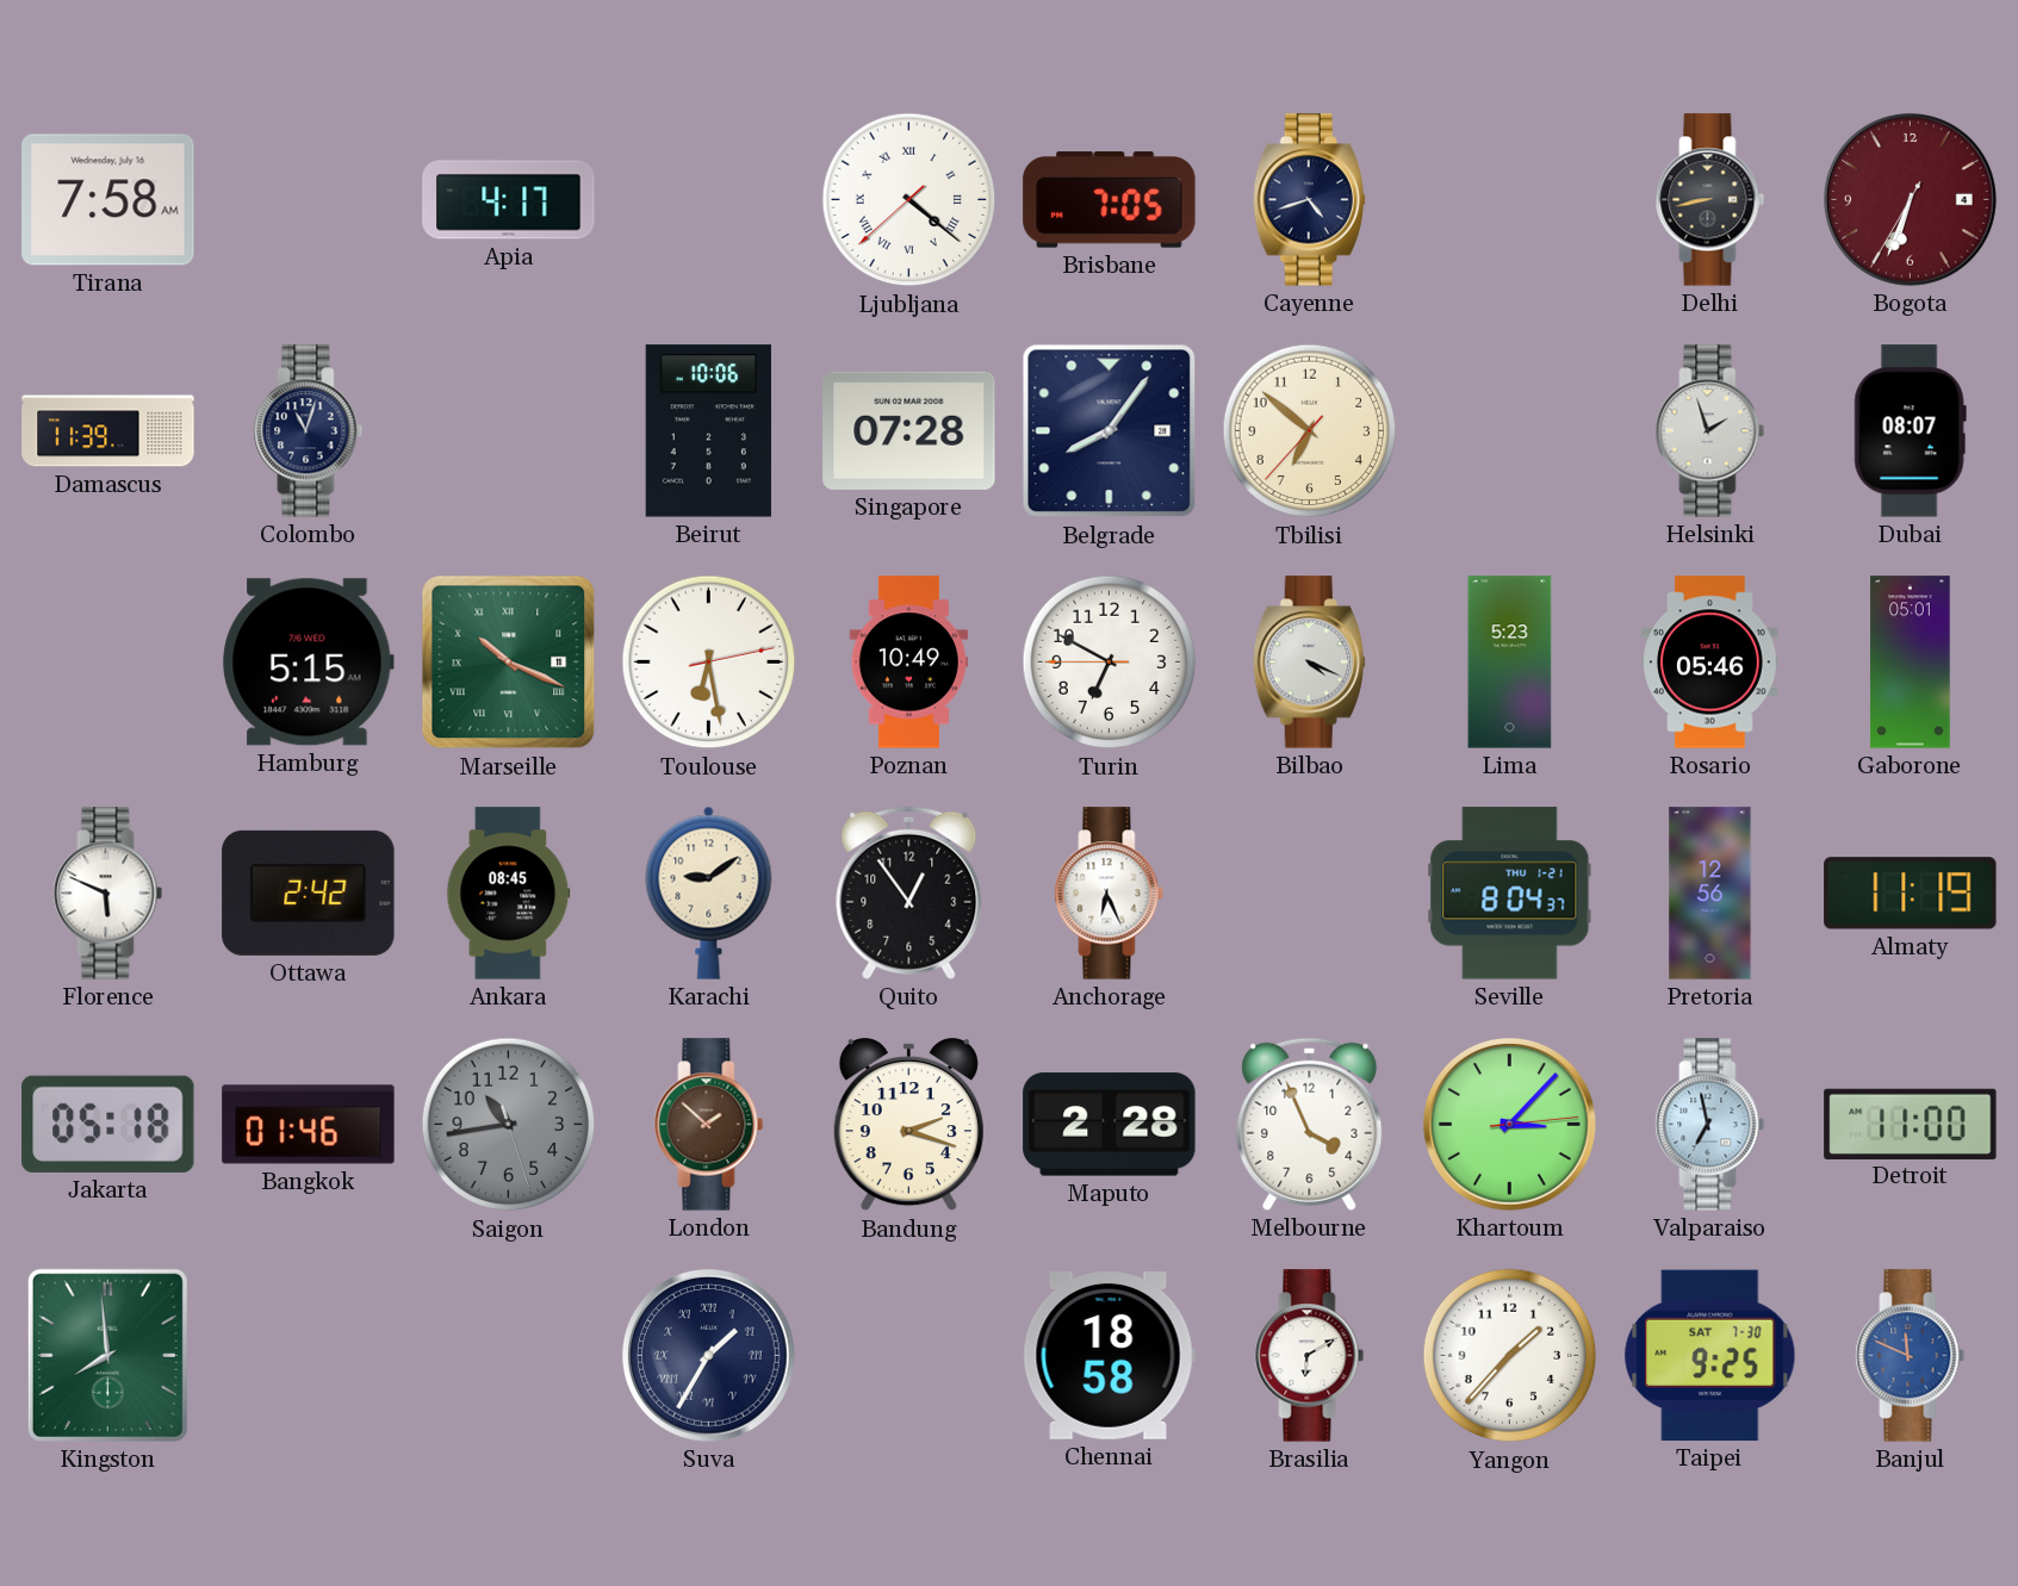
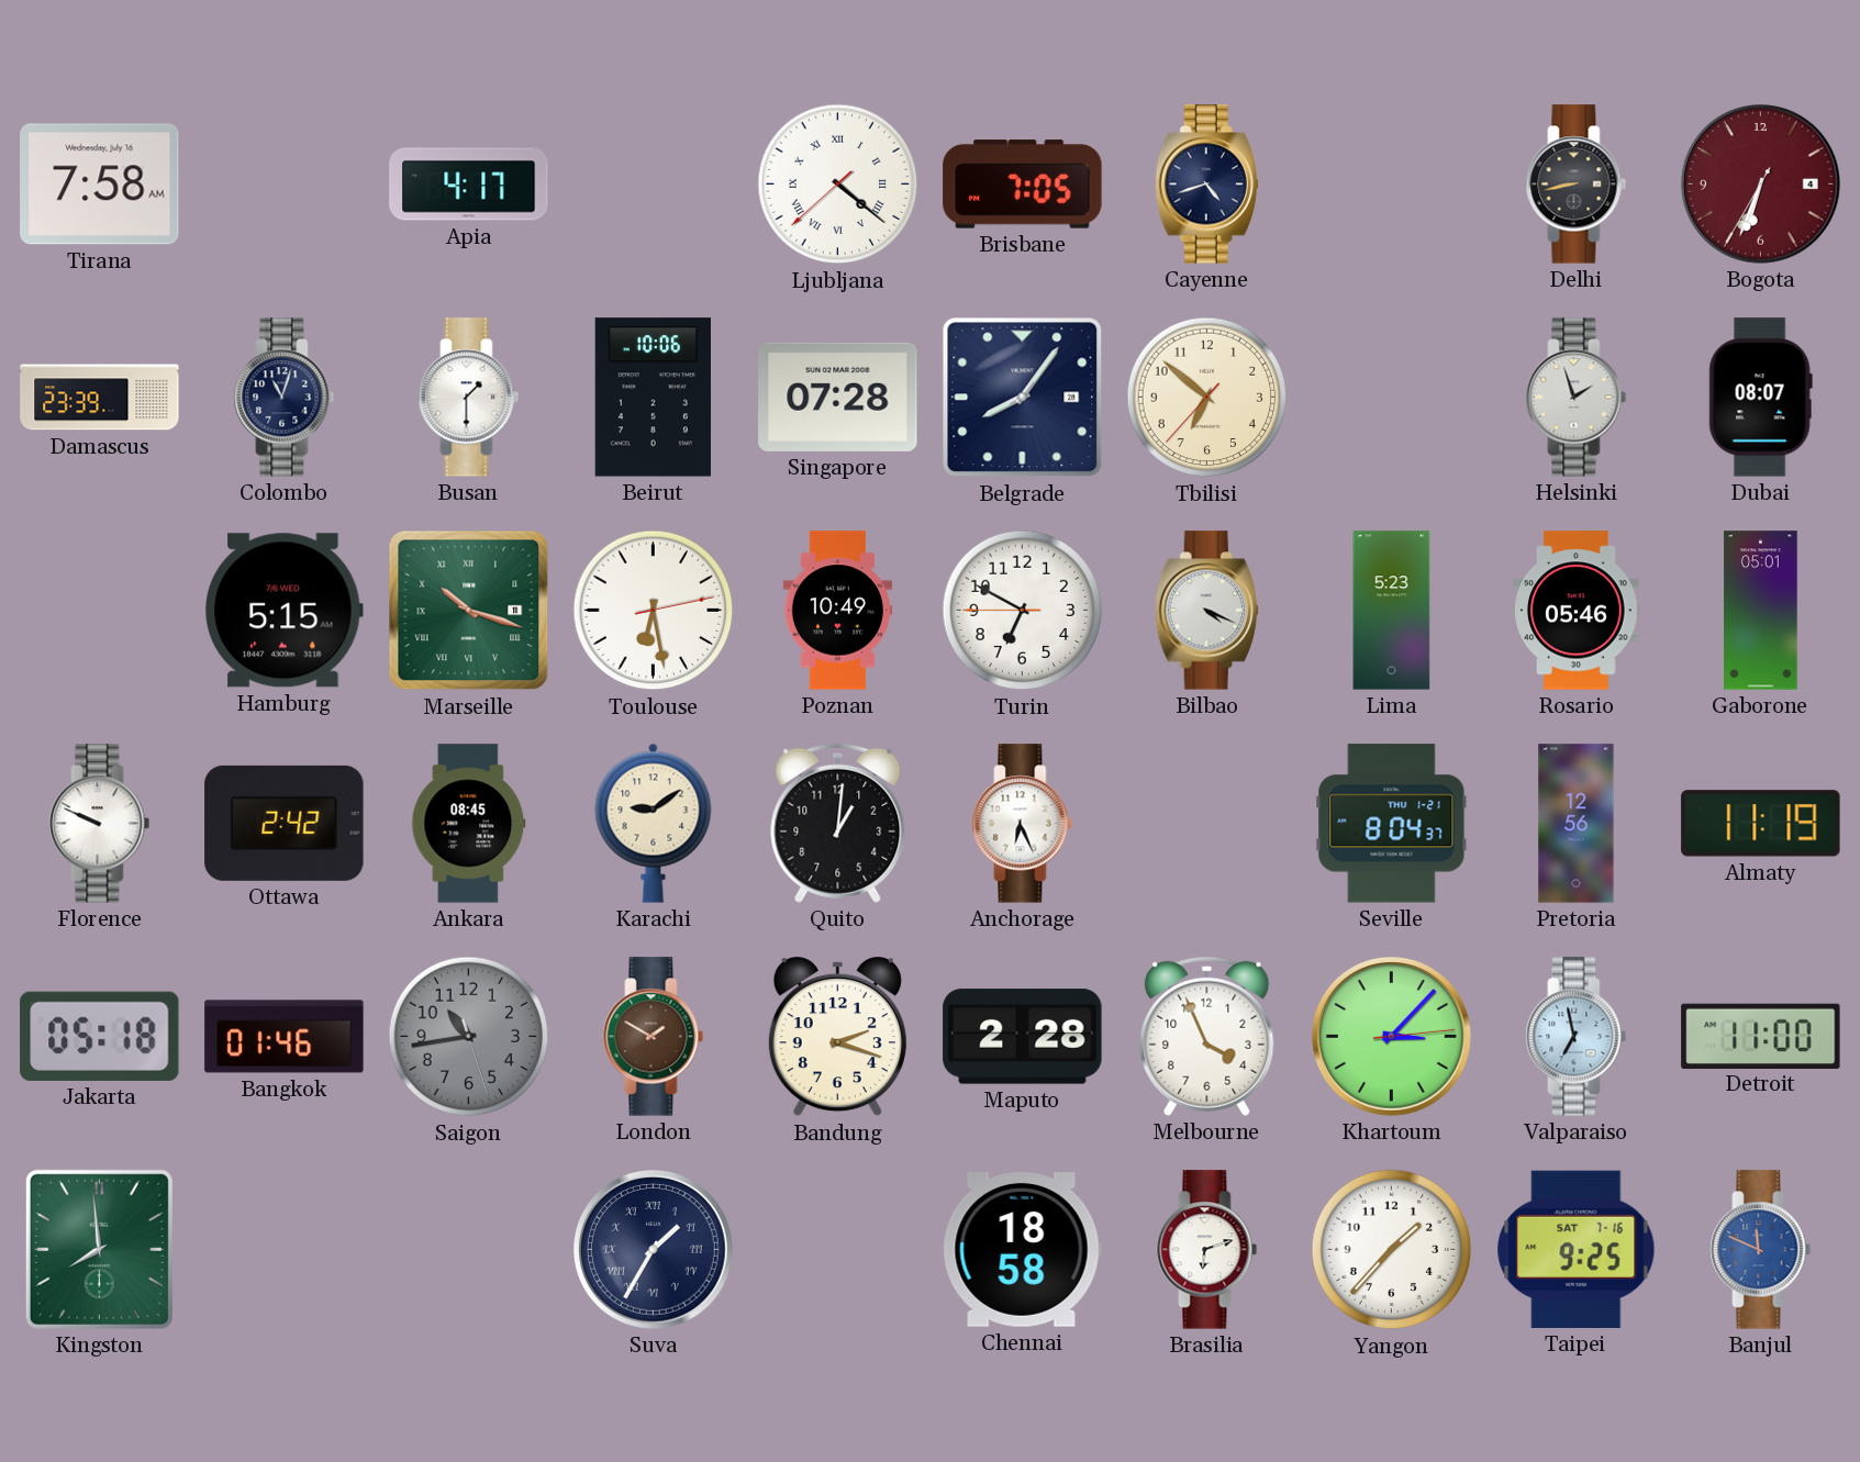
Damascus: 11:39 -> 23:39 (100, 398)
Busan: none -> 1:30 (469, 398)
Marseille: 10:19 -> 10:18 (469, 611)
Florence: 5:49 -> 9:49 (100, 824)
Quito: 12:54 -> 1:01 (838, 823)
London: 1:52 -> 1:50 (654, 1037)
Brasilia: 6:10 -> 6:12 (1207, 1250)
Taipei date: SAT 7-30 -> SAT 7-16 (1577, 1249)
